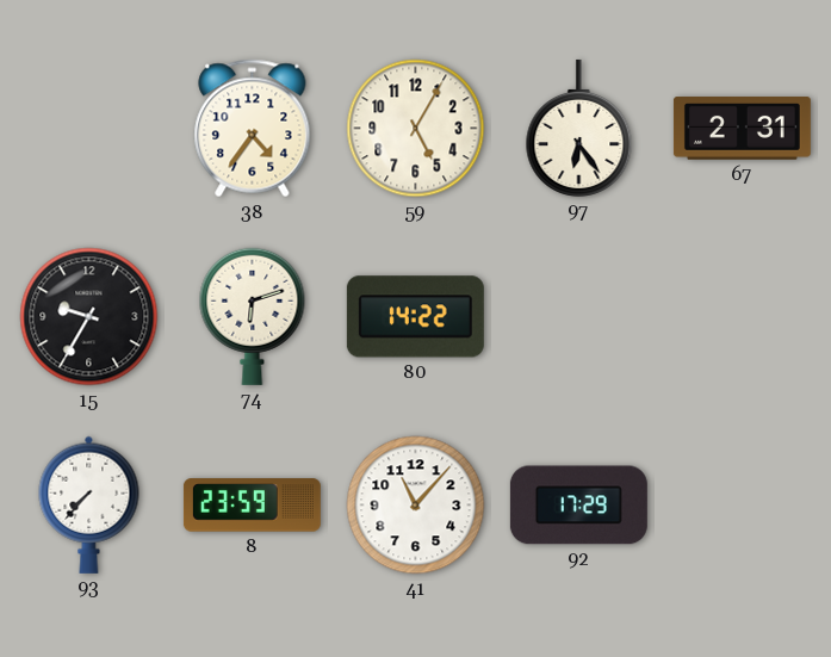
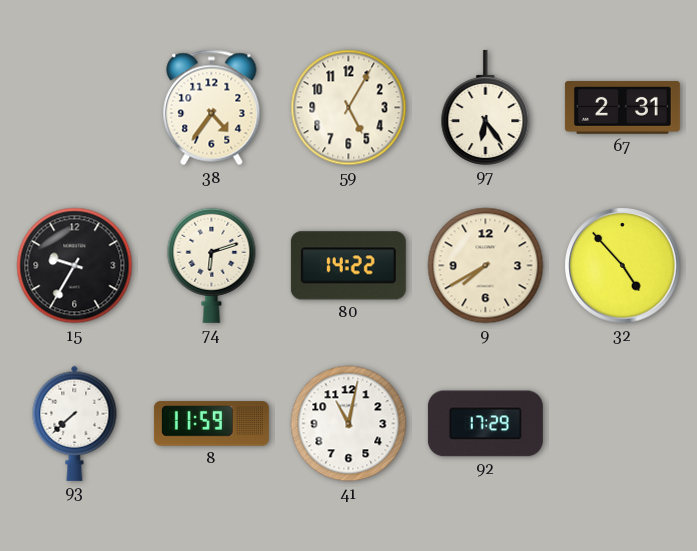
9: none -> 7:40 (486, 266)
32: none -> 4:53 (623, 266)
93: 7:37 -> 7:38 (75, 423)
8: 23:59 -> 11:59 (211, 424)
41: 11:07 -> 11:02 (349, 424)
